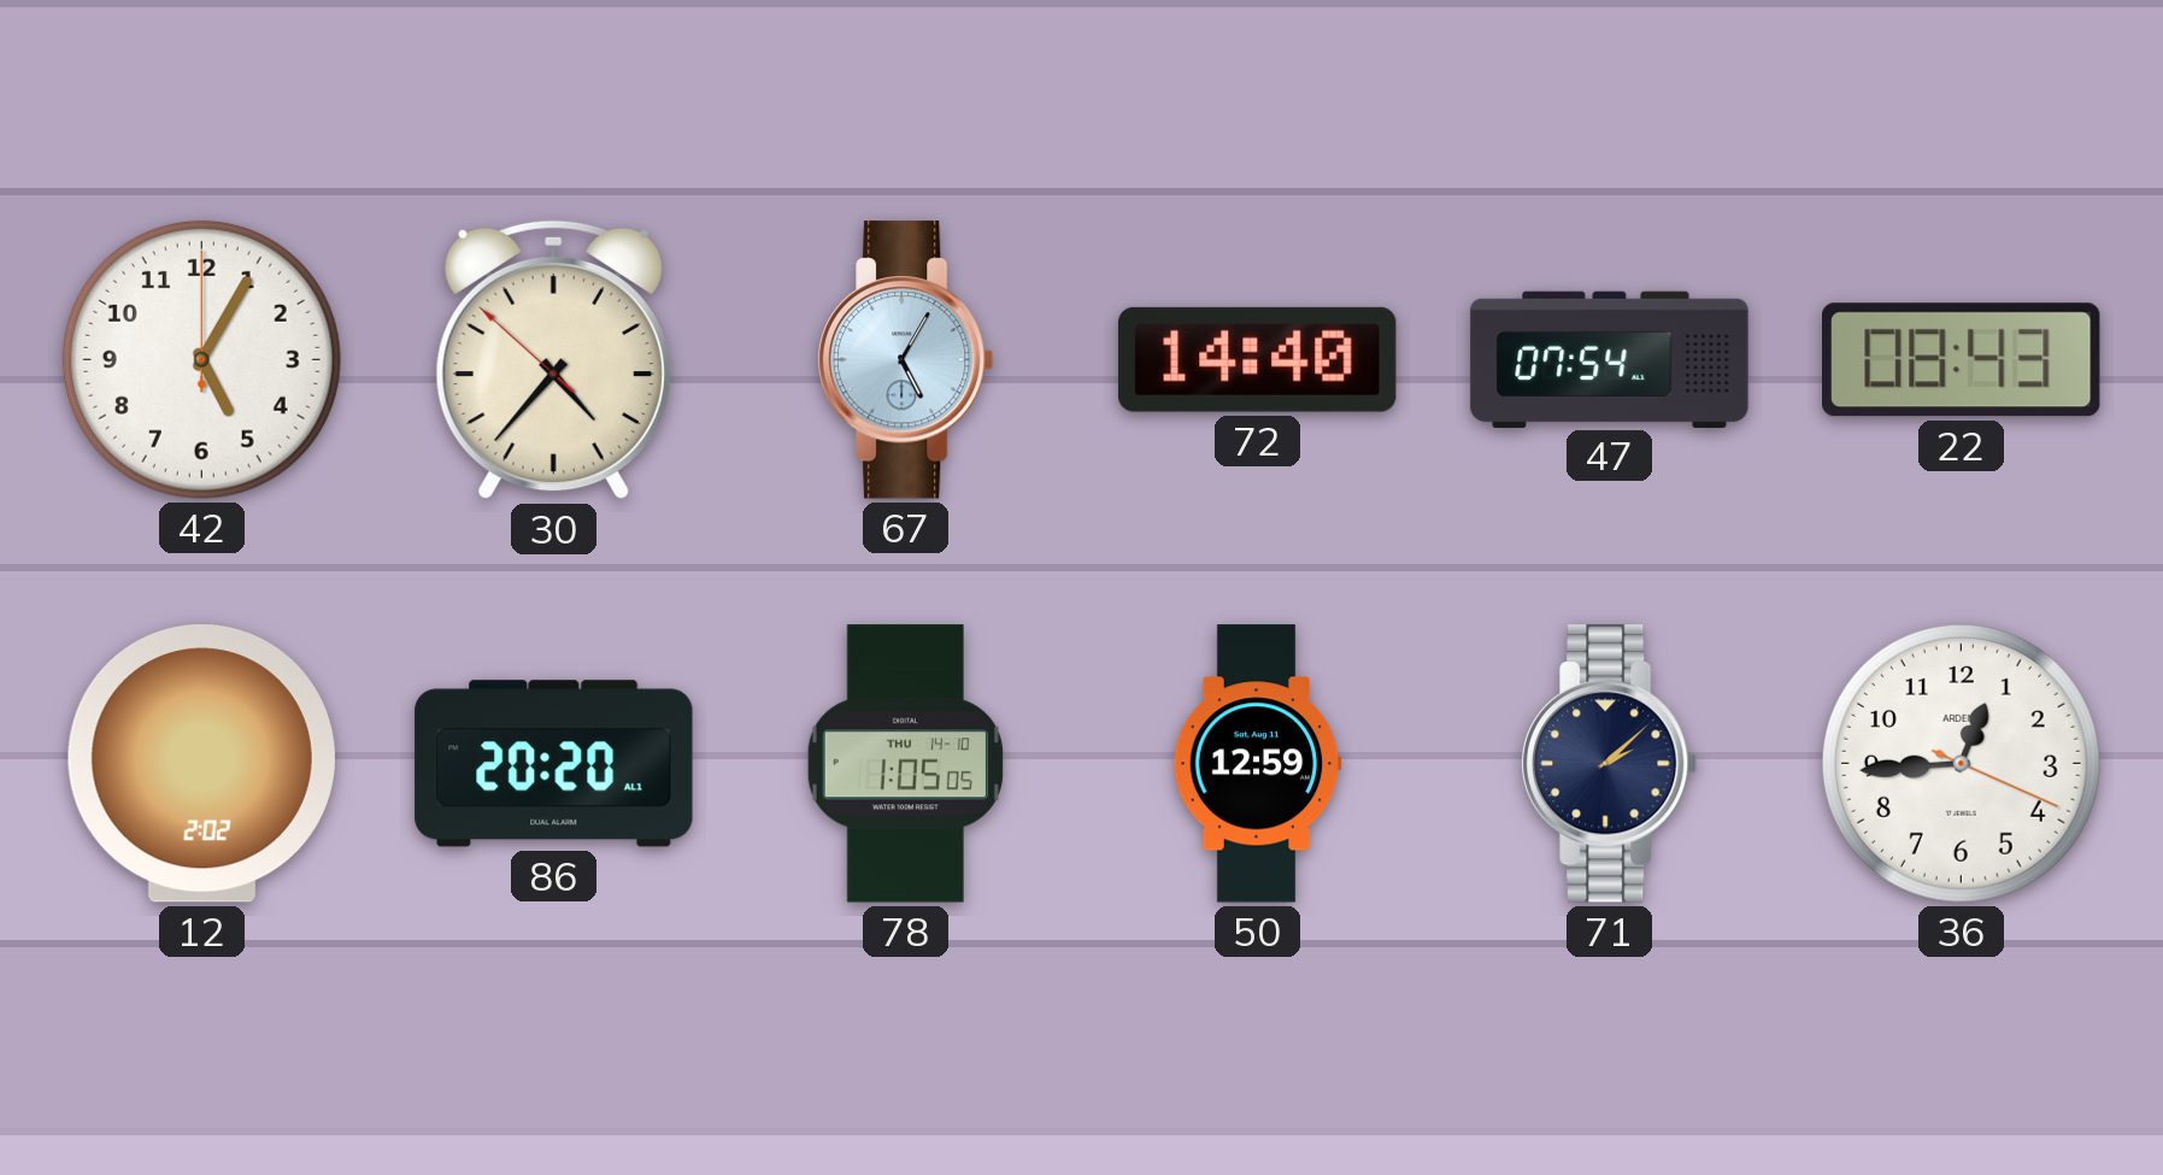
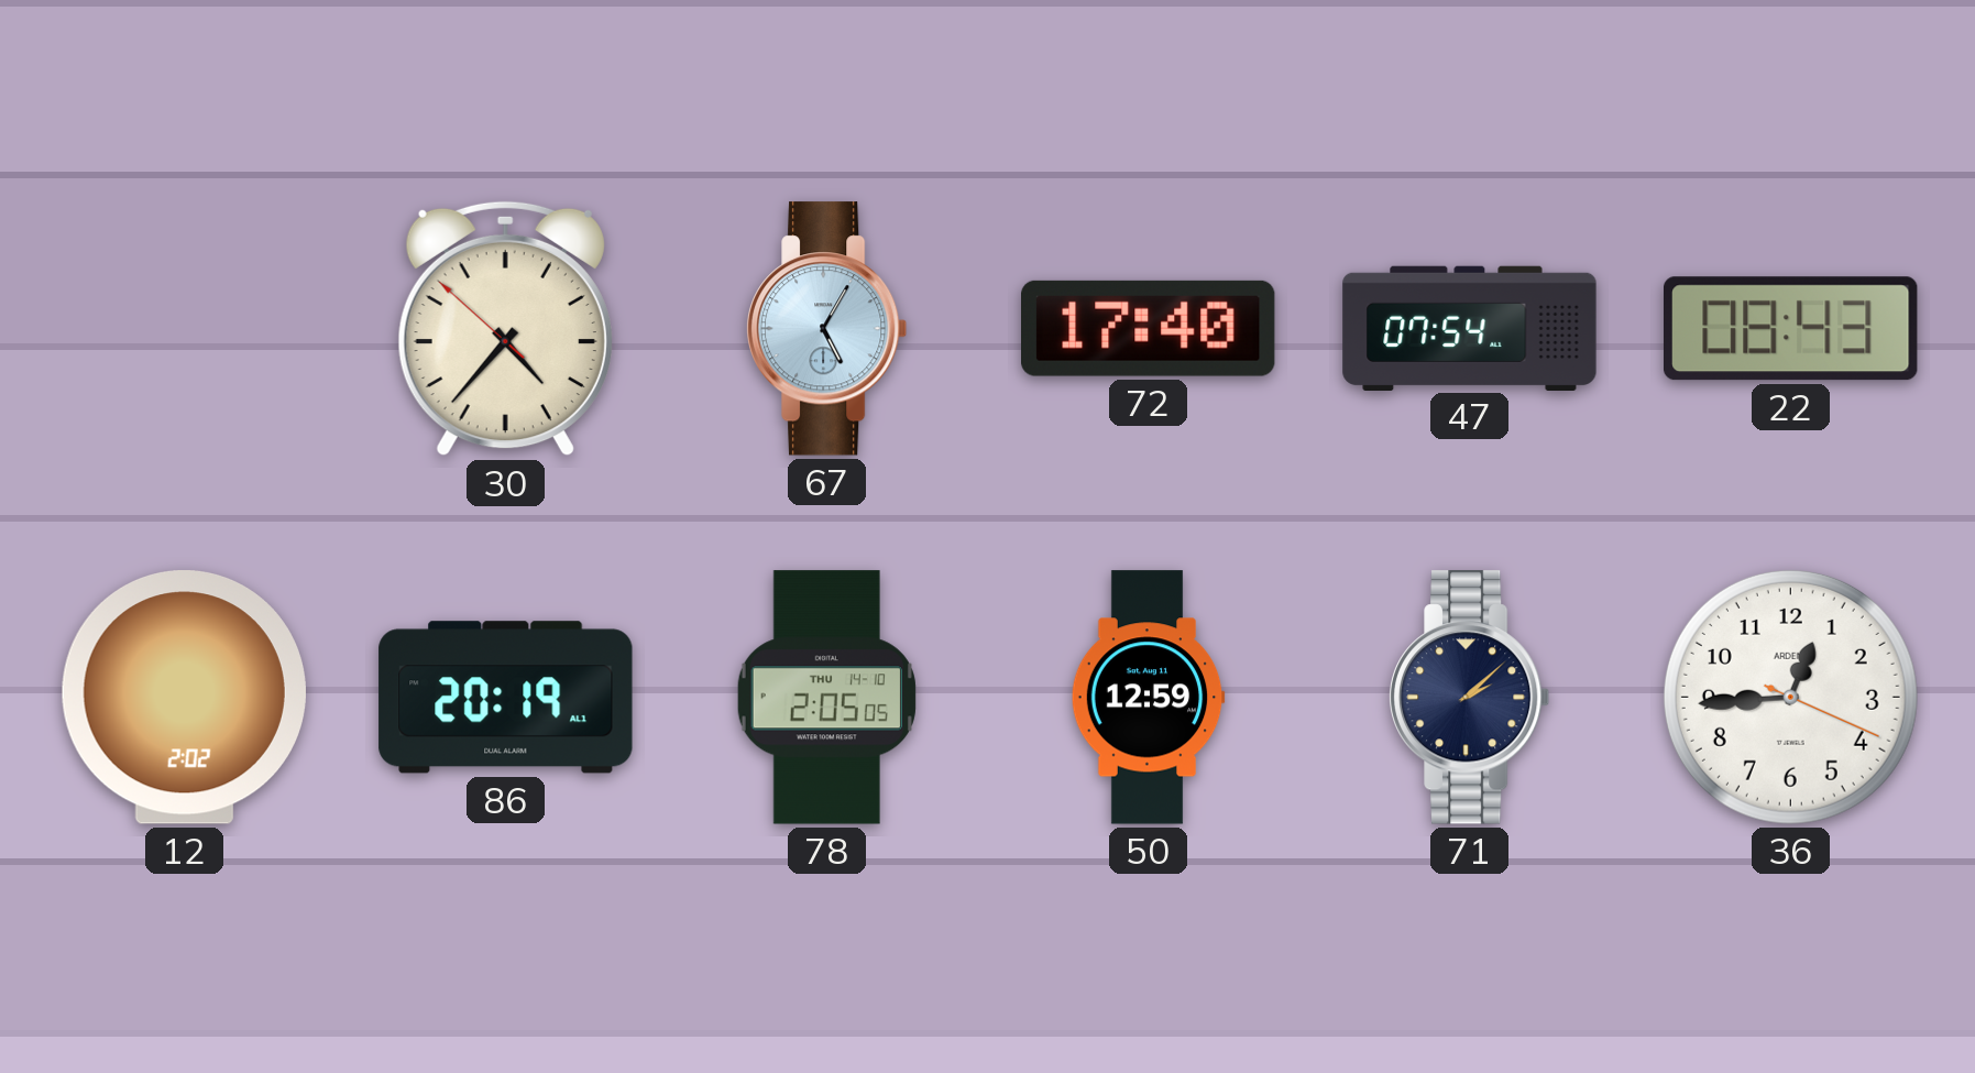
42: 5:05 -> none (201, 359)
72: 14:40 -> 17:40 (1149, 328)
86: 20:20 -> 20:19 (506, 698)
78: 1:05 -> 2:05 (826, 698)
